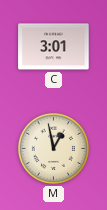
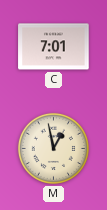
C: 3:01 -> 7:01 (54, 47)
